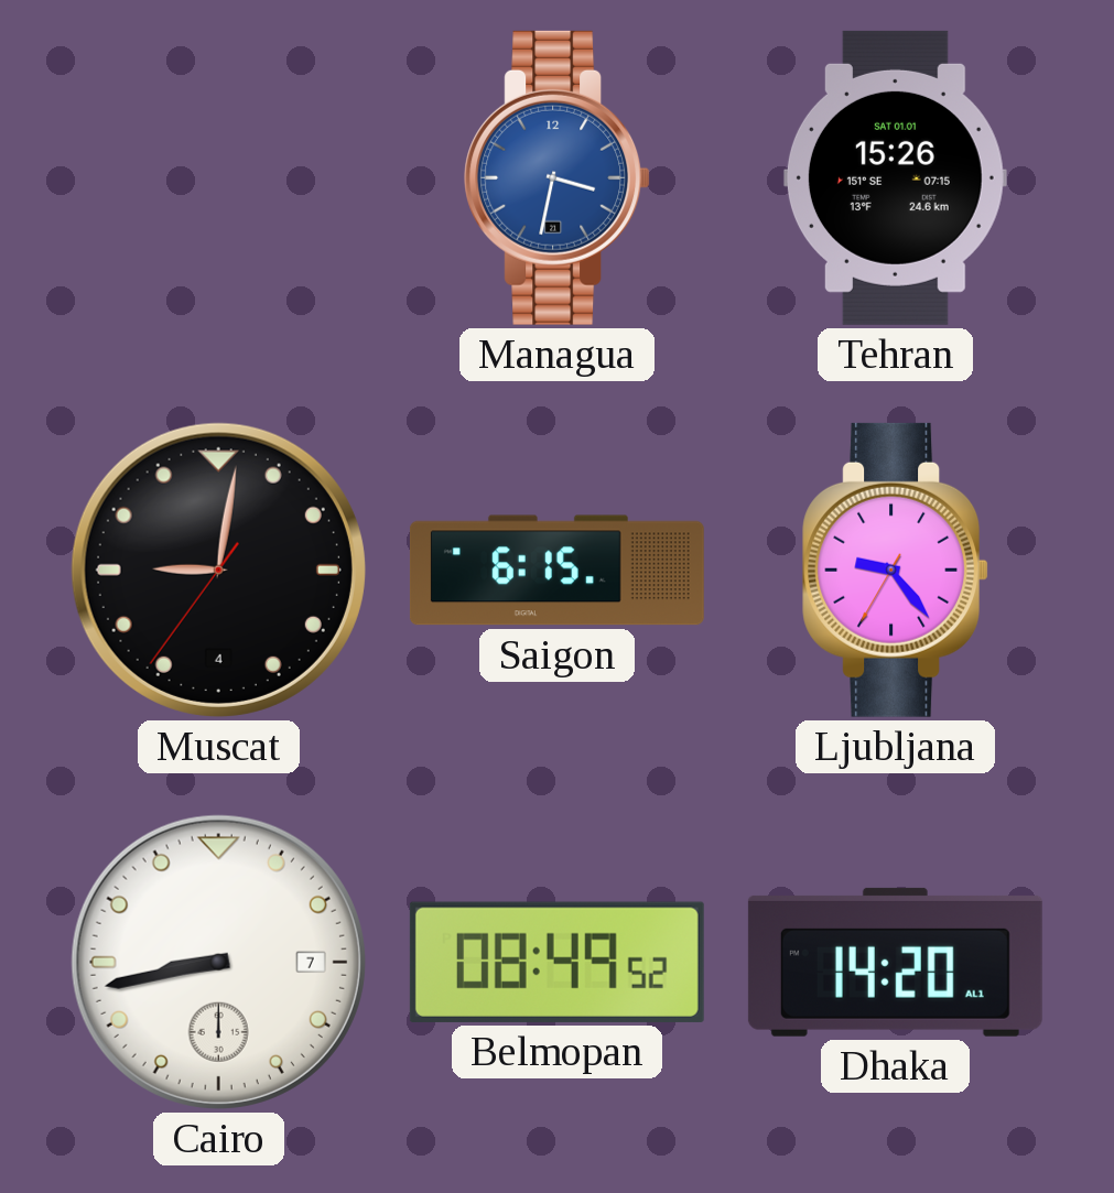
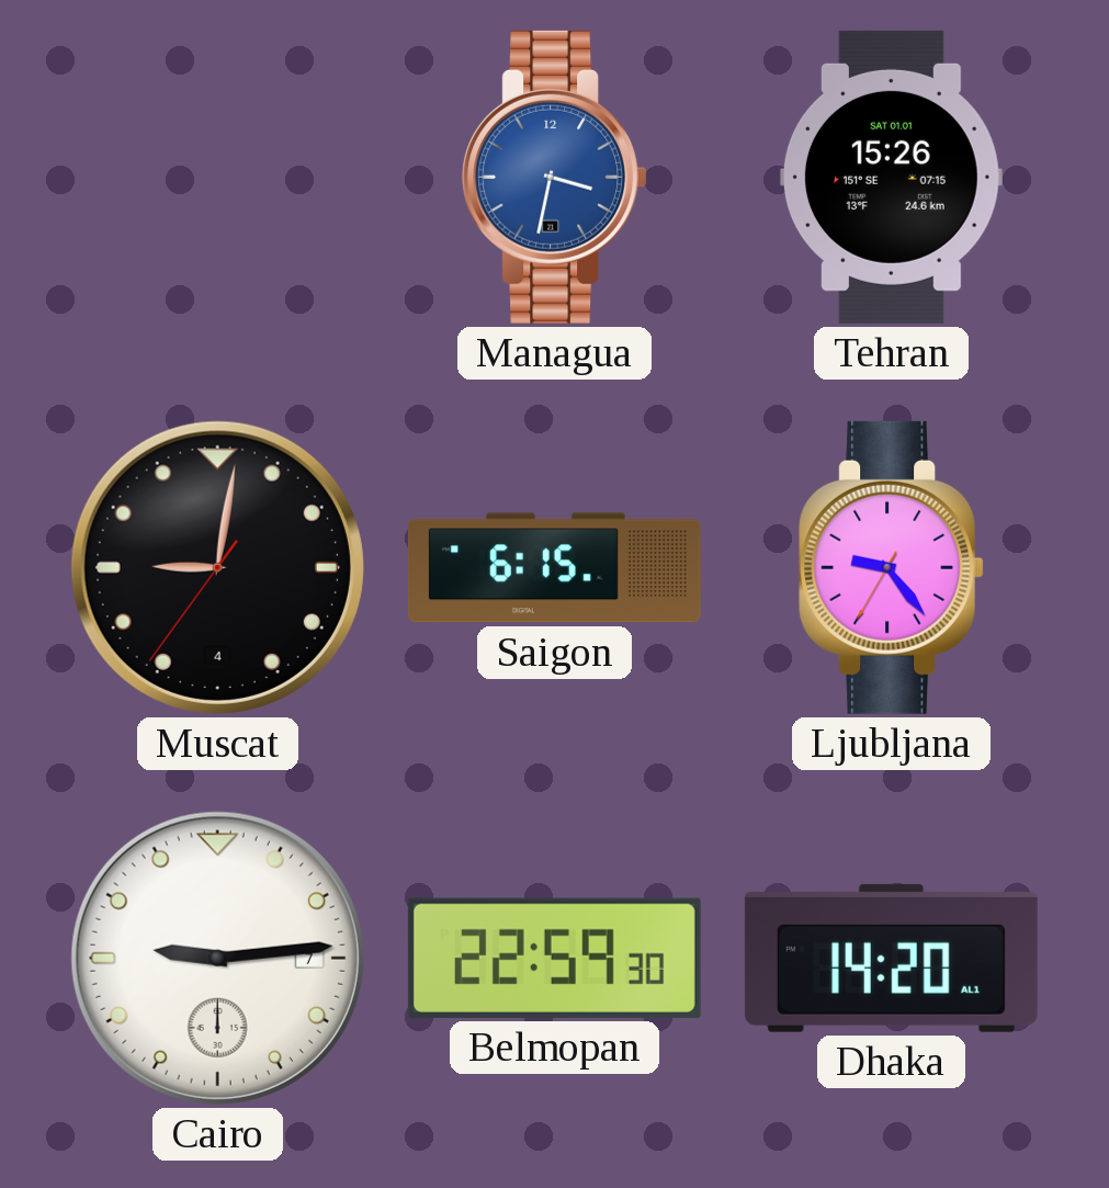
Cairo: 8:43 -> 9:14 (217, 958)
Belmopan: 08:49 -> 22:59 (554, 958)
